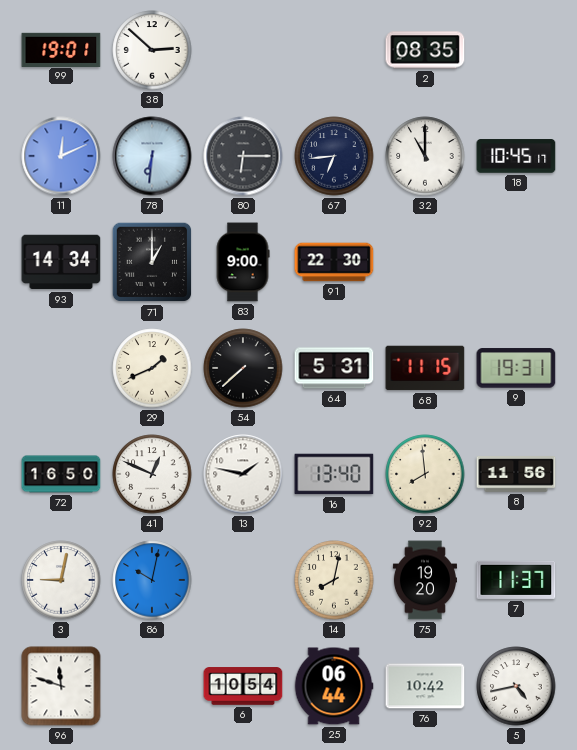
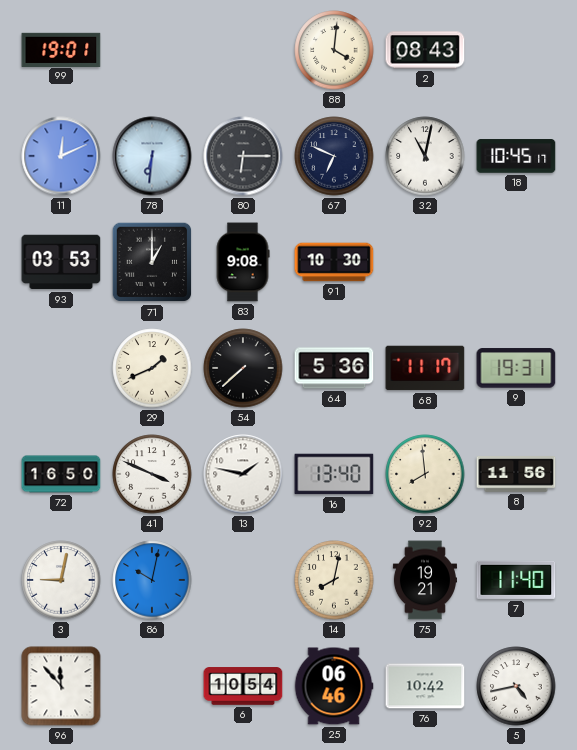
38: 2:52 -> none (152, 50)
88: none -> 4:01 (334, 50)
2: 08:35 -> 08:43 (425, 50)
67: 6:44 -> 6:49 (334, 156)
32: 11:00 -> 11:02 (425, 156)
93: 14:34 -> 03:53 (61, 262)
83: 9:00 -> 9:08 (243, 262)
91: 22:30 -> 10:30 (334, 262)
64: 5:31 -> 5:36 (334, 368)
68: 11:15 -> 11:17 (425, 368)
41: 12:49 -> 3:49 (152, 474)
75: 19:20 -> 19:21 (425, 580)
7: 11:37 -> 11:40 (516, 580)
96: 11:48 -> 11:53 (61, 686)
25: 06:44 -> 06:46 (334, 686)
